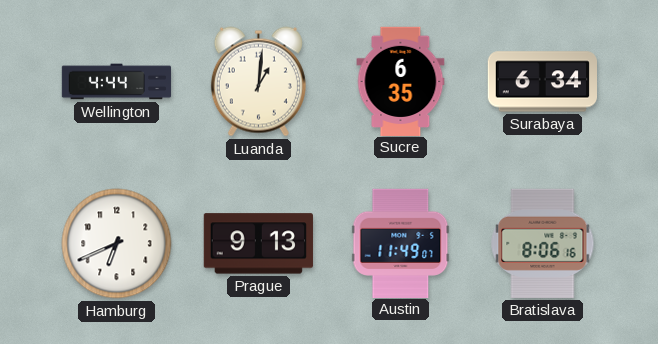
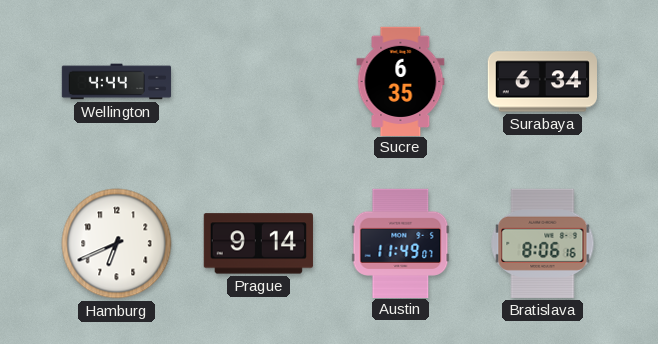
Luanda: 1:01 -> none (258, 82)
Prague: 9:13 -> 9:14 (258, 244)
